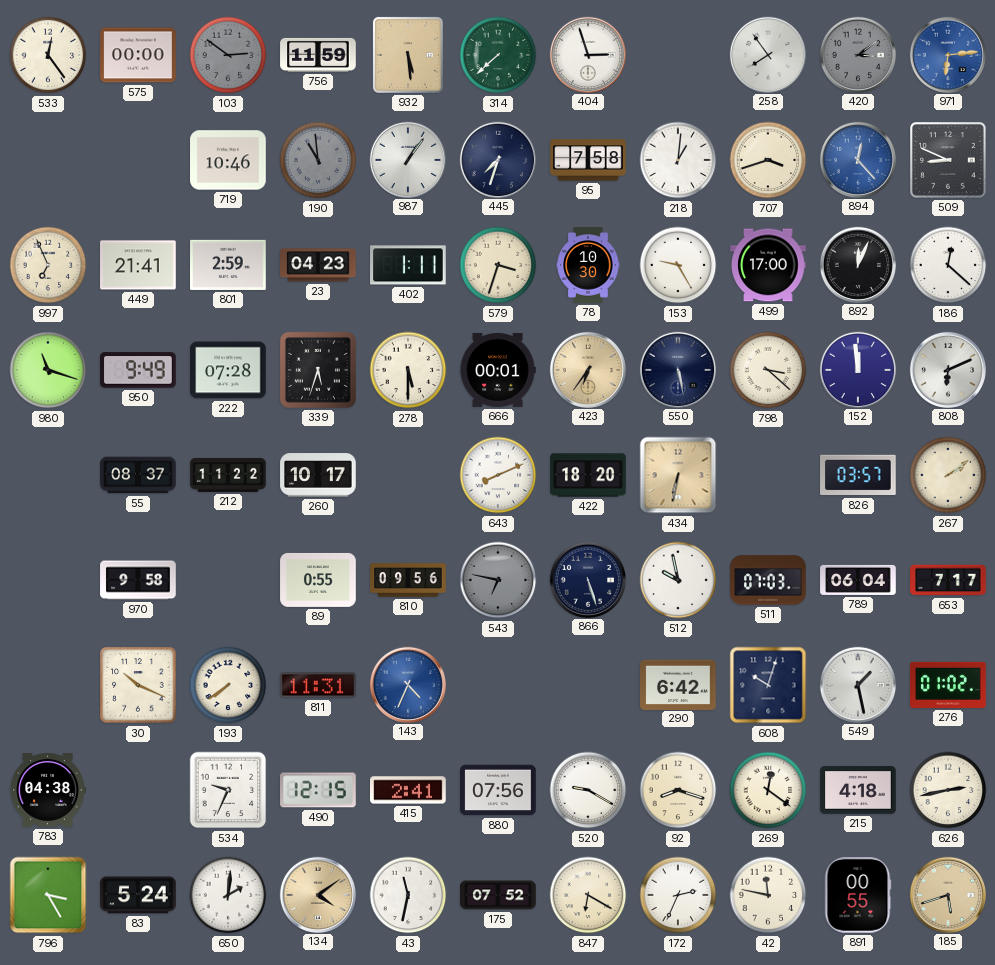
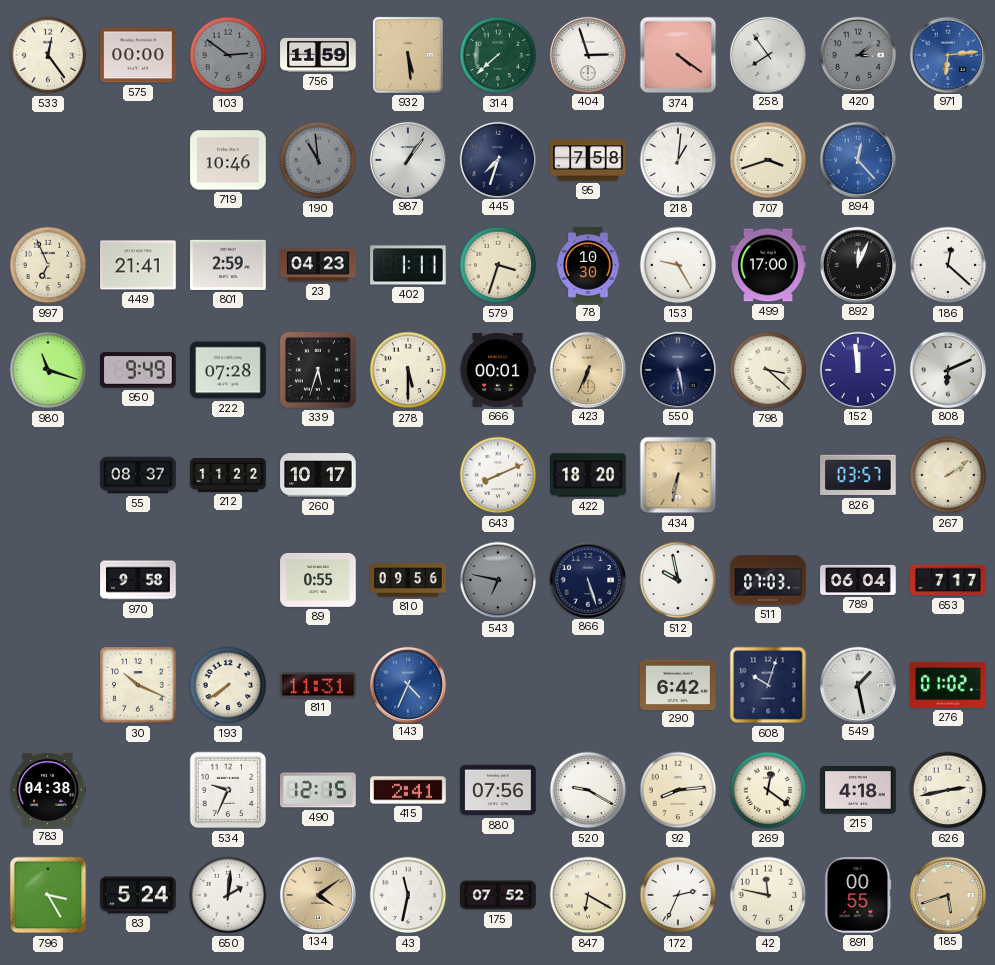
374: none -> 4:21 (678, 55)
509: 8:49 -> none (948, 160)
423: 6:36 -> 6:34 (587, 369)
92: 8:18 -> 8:14 (678, 790)
